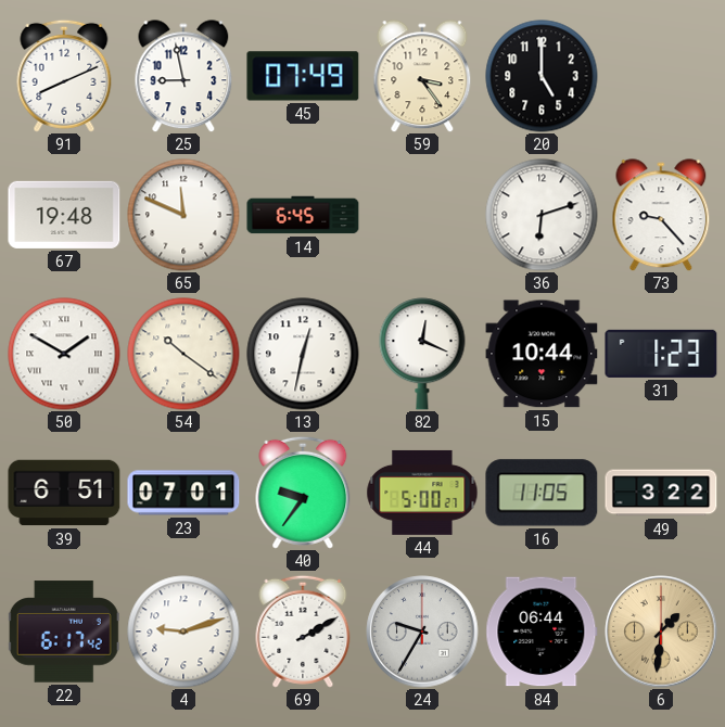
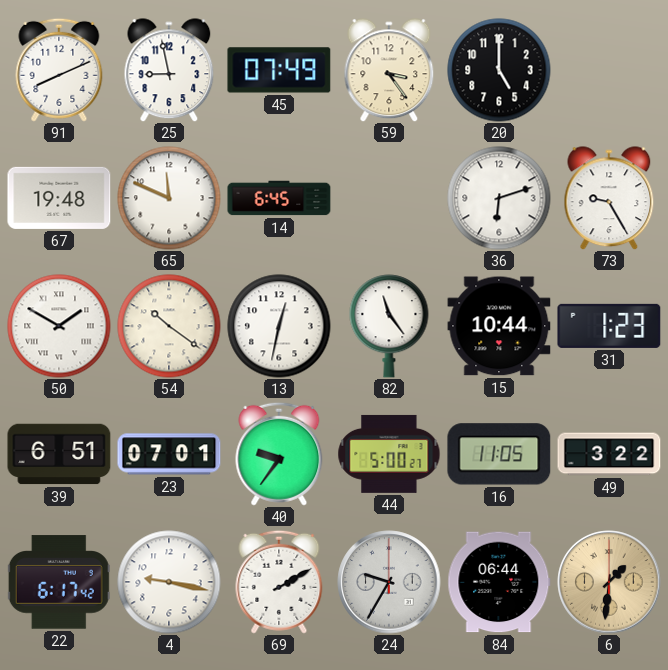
73: 9:23 -> 9:25 (609, 198)
82: 12:19 -> 11:24 (389, 326)
4: 9:12 -> 9:17 (169, 582)
